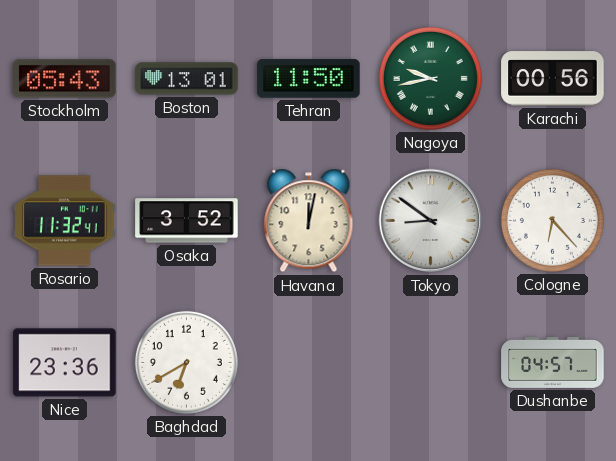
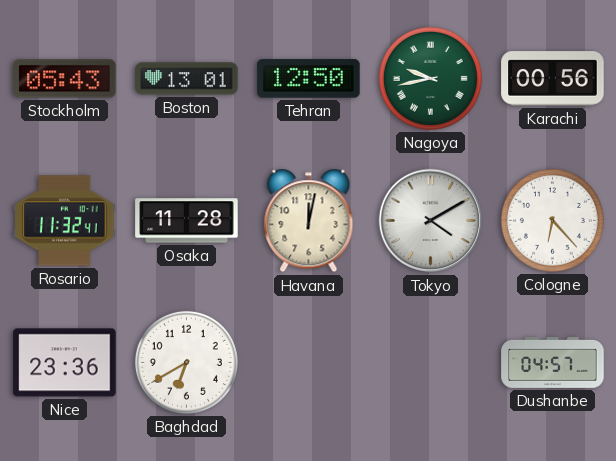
Tehran: 11:50 -> 12:50 (309, 79)
Osaka: 3:52 -> 11:28 (187, 221)
Tokyo: 8:51 -> 4:10 (431, 221)
